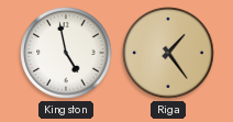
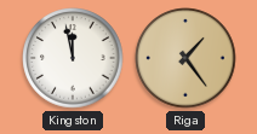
Kingston: 4:58 -> 11:58 (73, 58)
